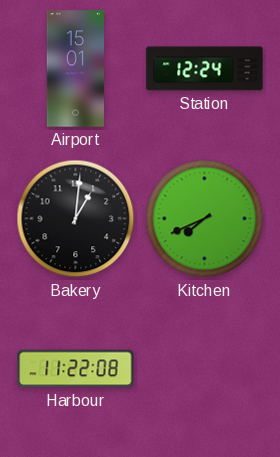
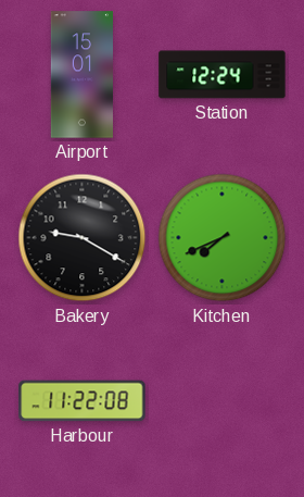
Bakery: 1:01 -> 9:20 (83, 238)
